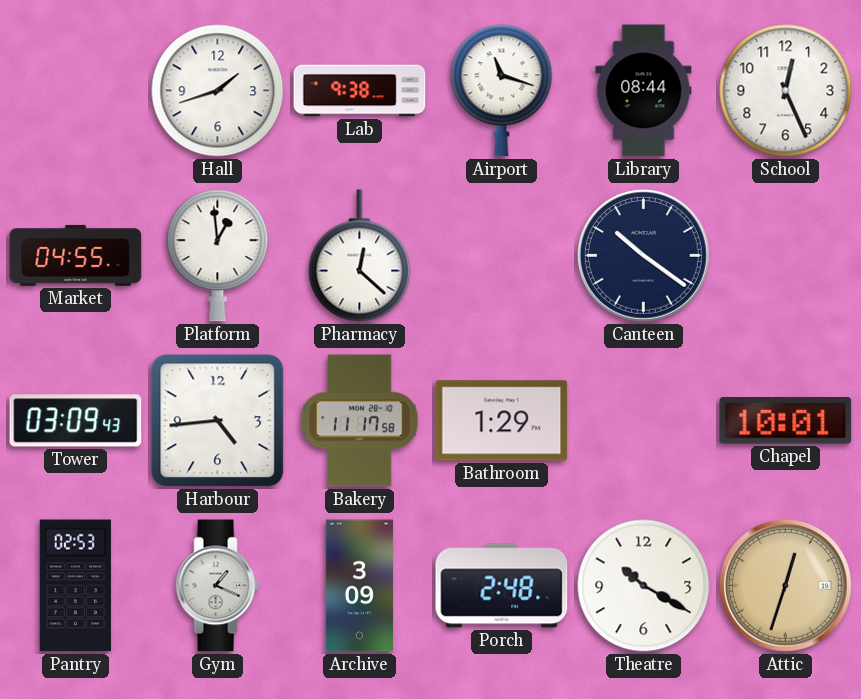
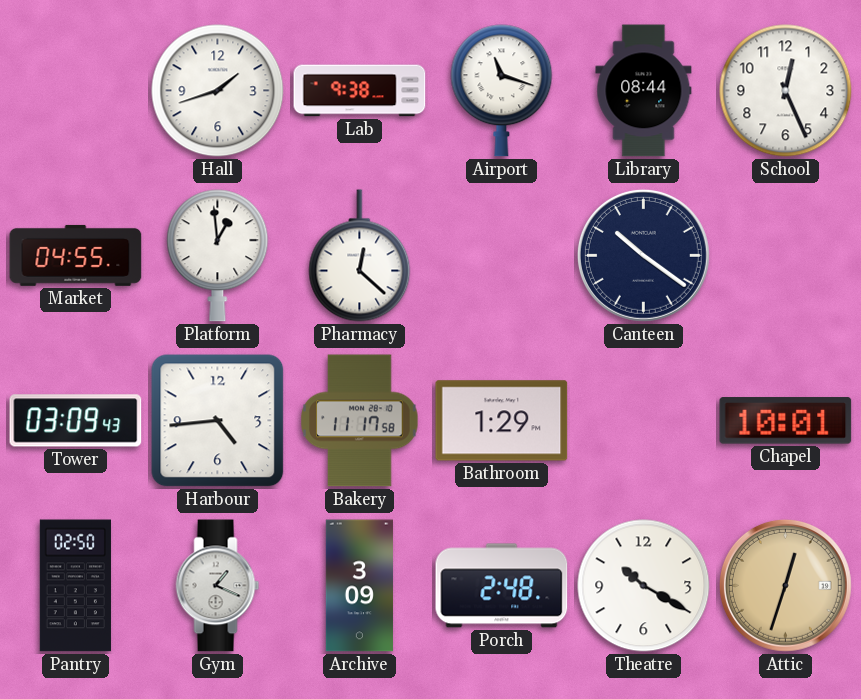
Pantry: 02:53 -> 02:50 (75, 586)
